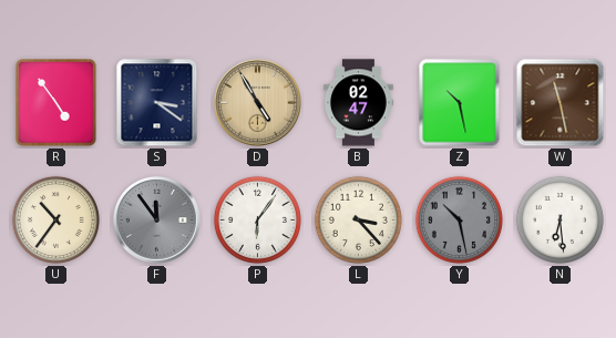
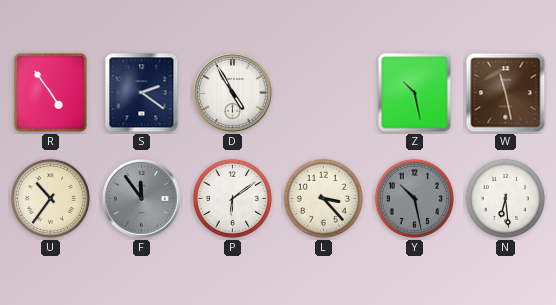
S: 3:21 -> 2:21 (142, 93)
D dial: champagne -> white (233, 93)
B: 02:47 -> none (359, 103)
P: 6:06 -> 6:09 (232, 198)
